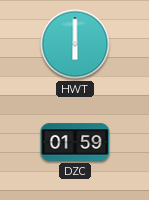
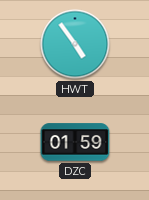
HWT: 6:00 -> 4:54 (75, 44)
